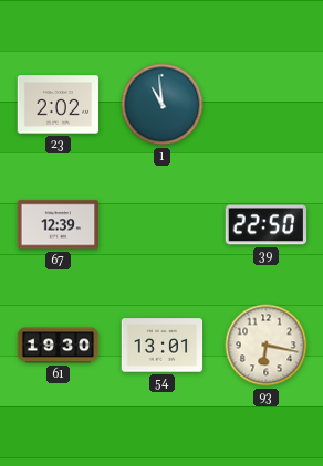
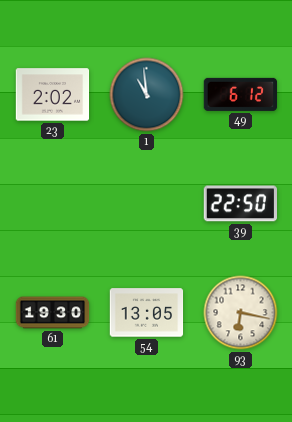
49: none -> 6:12 (241, 94)
67: 12:39 -> none (59, 225)
54: 13:01 -> 13:05 (147, 313)
